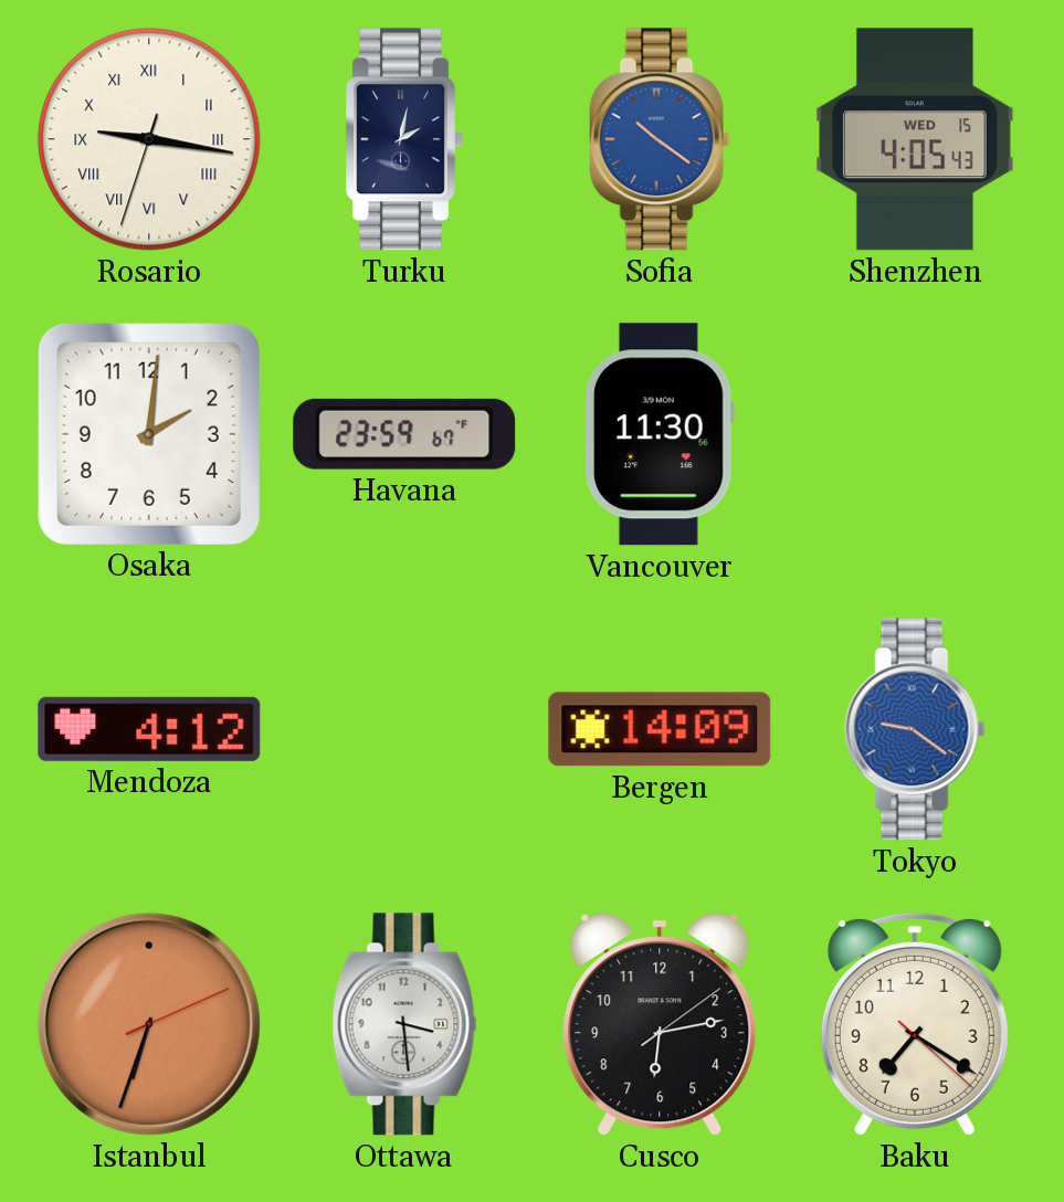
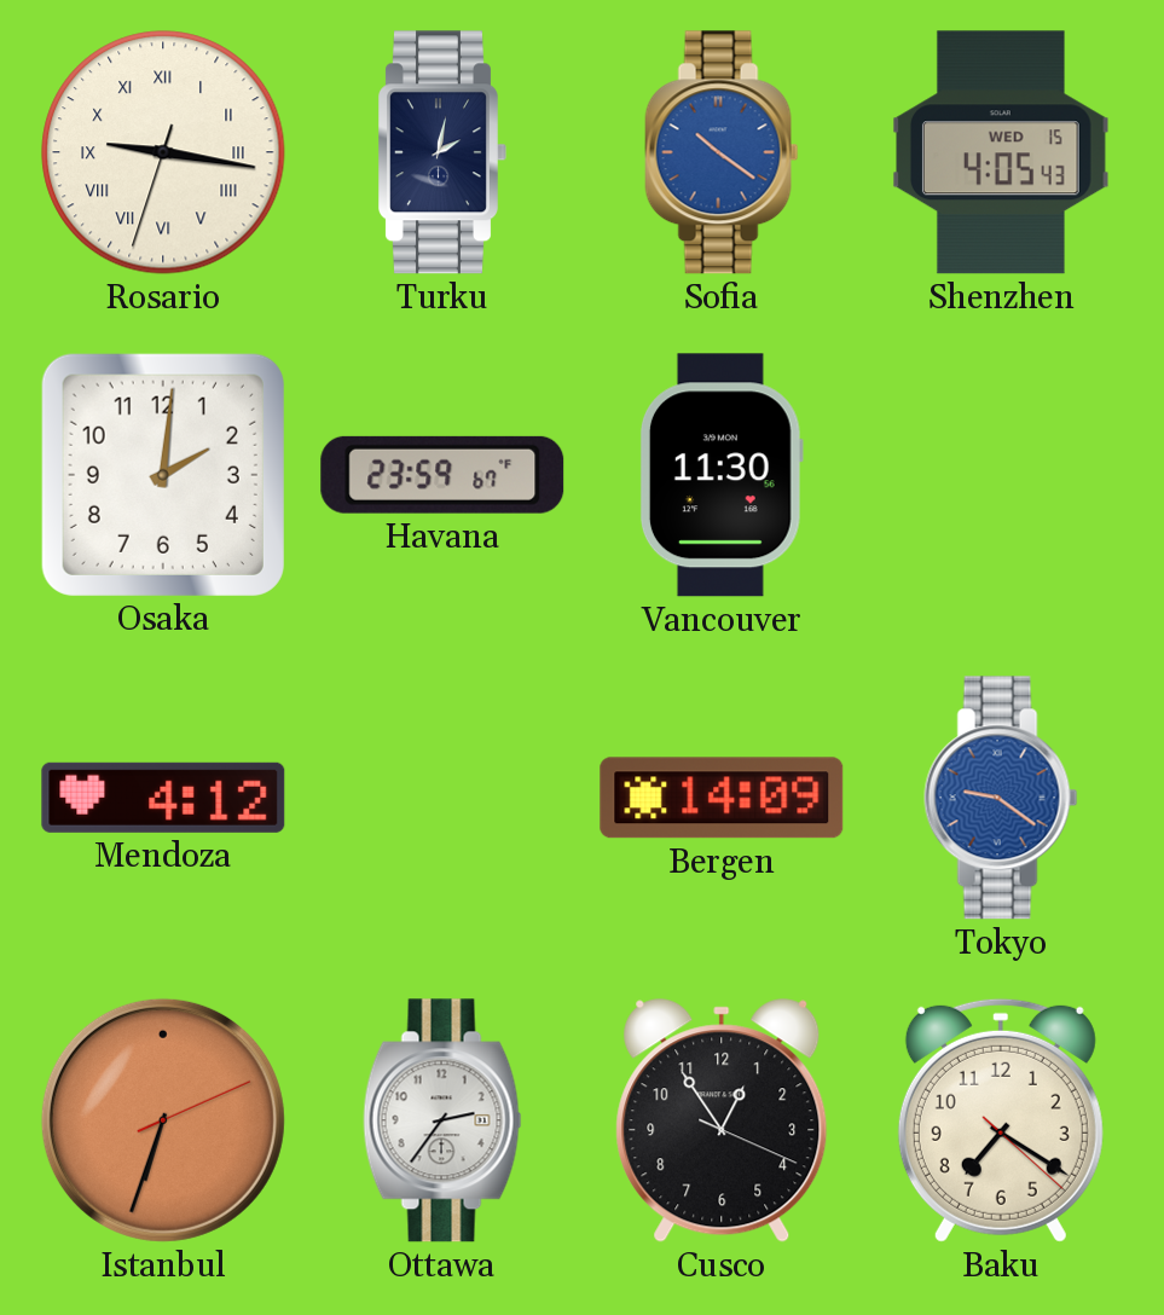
Ottawa: 3:29 -> 2:36 (442, 1120)
Cusco: 6:13 -> 12:54 (722, 1120)
